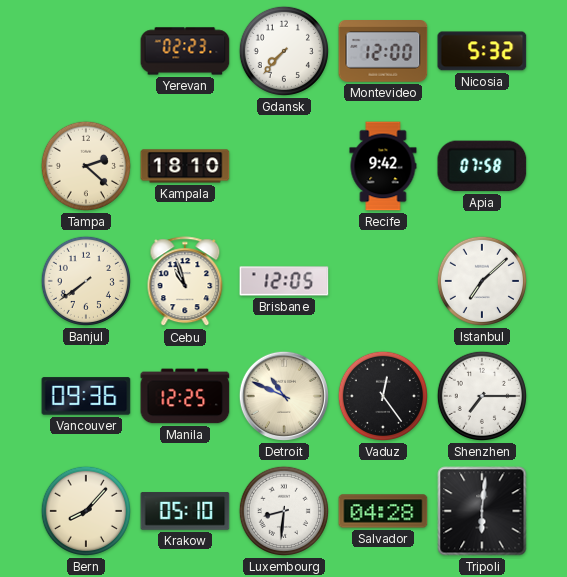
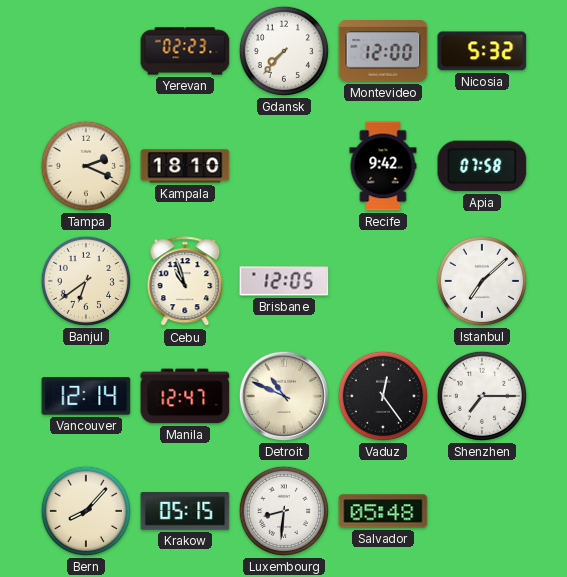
Tampa: 2:22 -> 2:19 (86, 166)
Banjul: 7:39 -> 6:39 (86, 281)
Vancouver: 09:36 -> 12:14 (86, 396)
Manila: 12:25 -> 12:47 (185, 396)
Krakow: 05:10 -> 05:15 (185, 511)
Salvador: 04:28 -> 05:48 (383, 511)
Tripoli: 6:01 -> none (482, 511)
